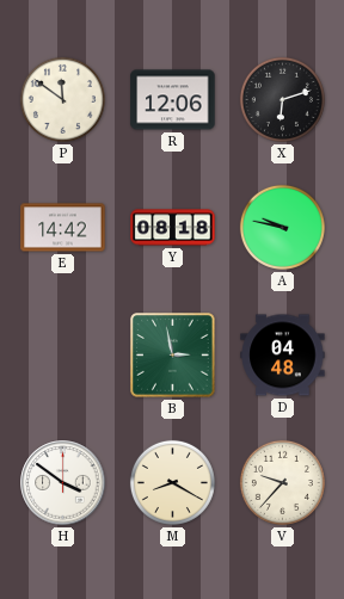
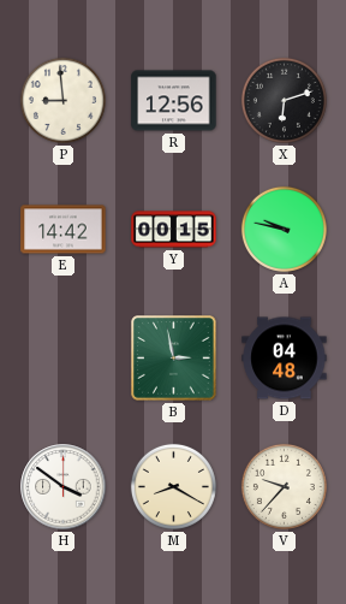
P: 11:51 -> 8:59 (62, 100)
R: 12:06 -> 12:56 (174, 101)
Y: 08:18 -> 00:15 (174, 230)
